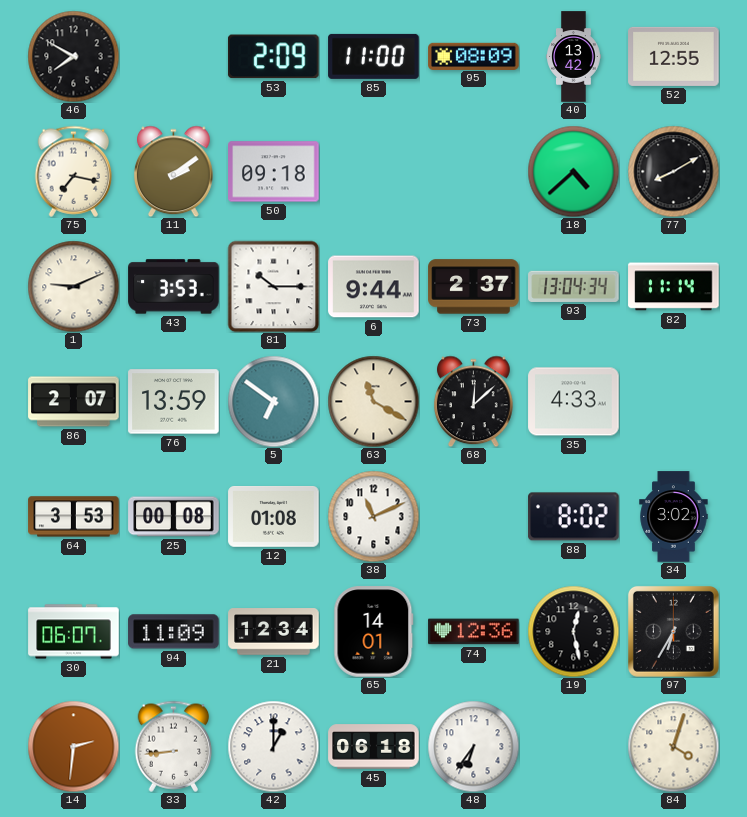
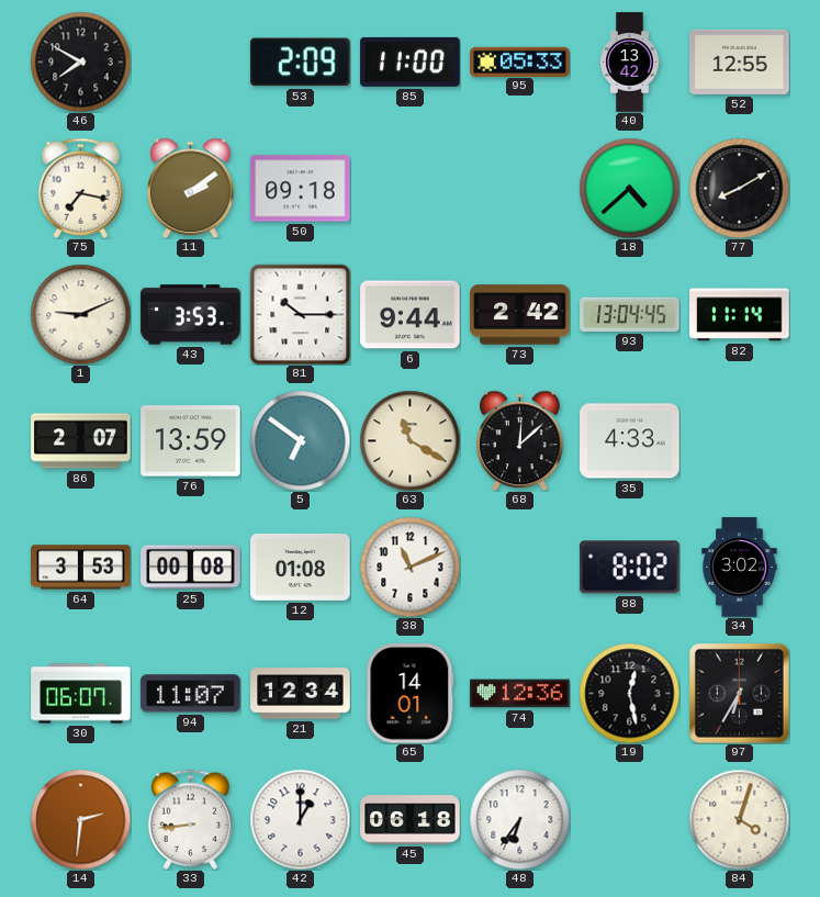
95: 08:09 -> 05:33 (520, 61)
73: 2:37 -> 2:42 (520, 315)
93: 13:04:34 -> 13:04:45 (630, 314)
94: 11:09 -> 11:07 (191, 694)
